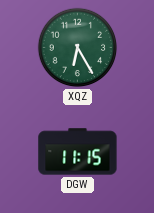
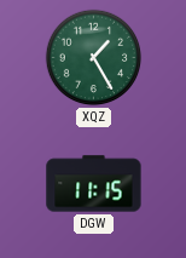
XQZ: 6:25 -> 1:25 (94, 58)
